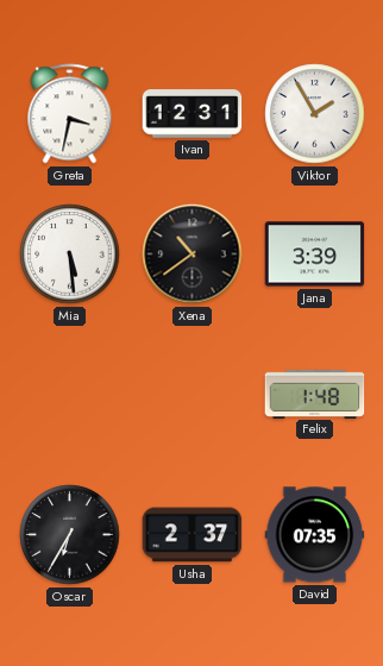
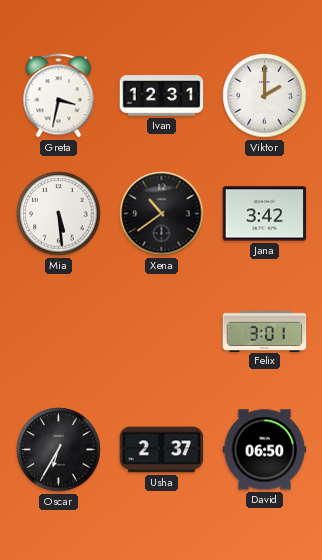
Viktor: 1:55 -> 2:00 (265, 96)
Jana: 3:39 -> 3:42 (265, 214)
Felix: 1:48 -> 3:01 (265, 331)
David: 07:35 -> 06:50 (265, 450)
